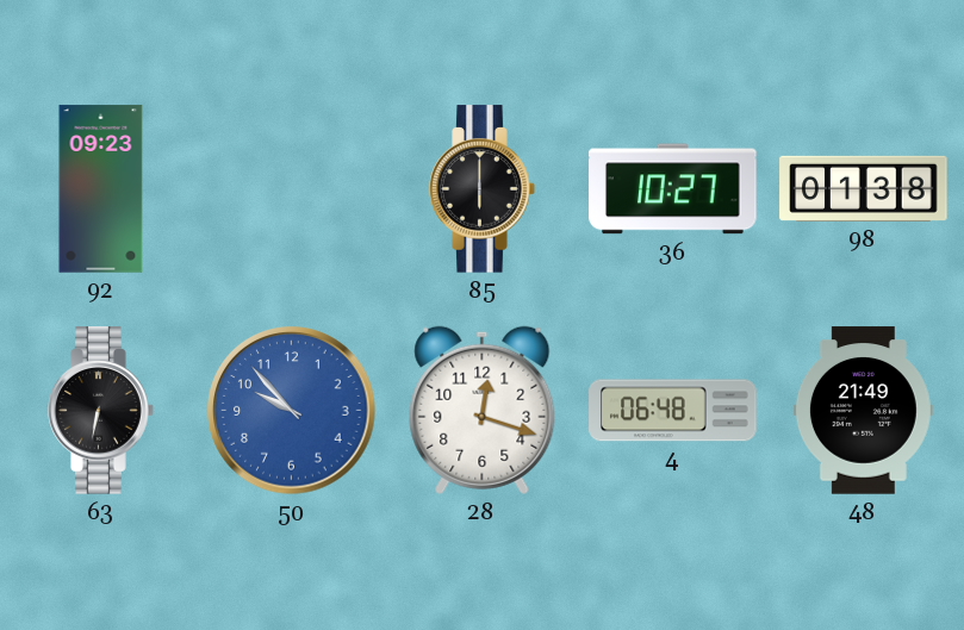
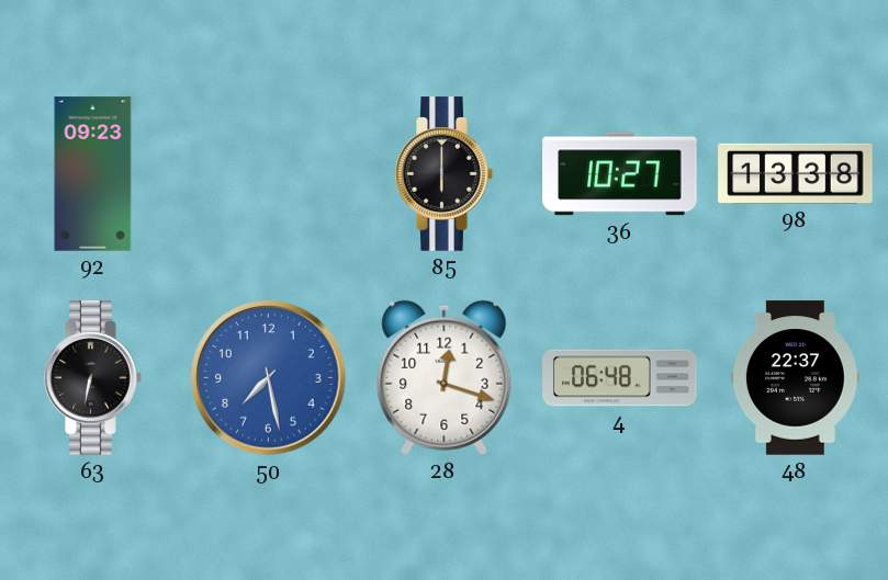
98: 01:38 -> 13:38 (796, 173)
50: 9:53 -> 7:28 (269, 378)
48: 21:49 -> 22:37 (795, 378)
